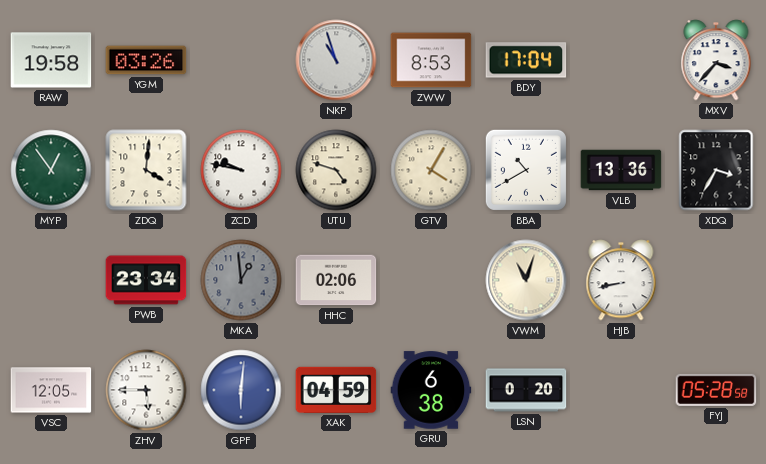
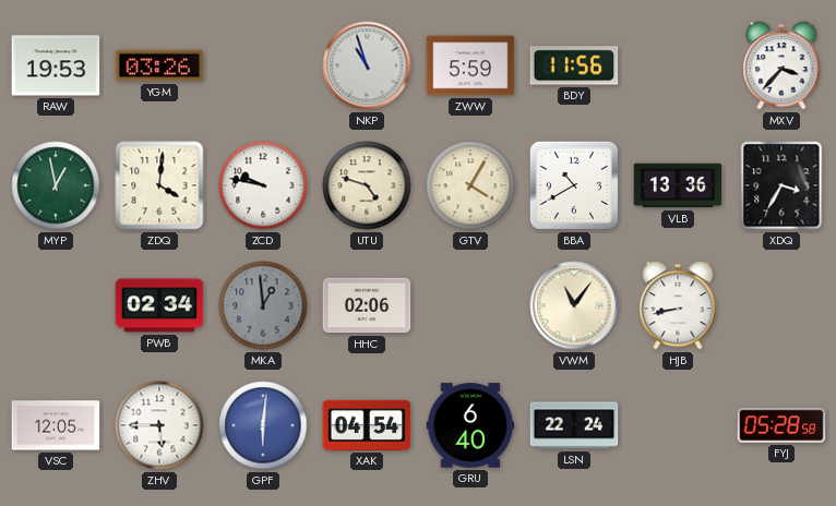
RAW: 19:58 -> 19:53 (56, 65)
ZWW: 8:53 -> 5:59 (470, 65)
BDY: 17:04 -> 11:56 (574, 65)
MYP: 12:54 -> 12:58 (56, 185)
PWB: 23:34 -> 02:34 (159, 305)
VWM: 11:03 -> 11:06 (574, 305)
XAK: 04:59 -> 04:54 (367, 425)
GRU: 6:38 -> 6:40 (470, 425)
LSN: 0:20 -> 22:24 (574, 425)
